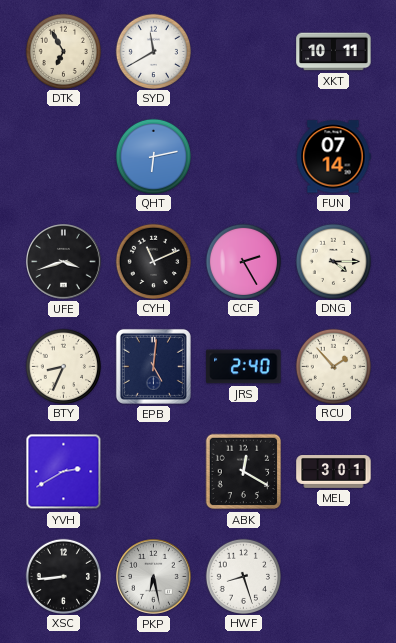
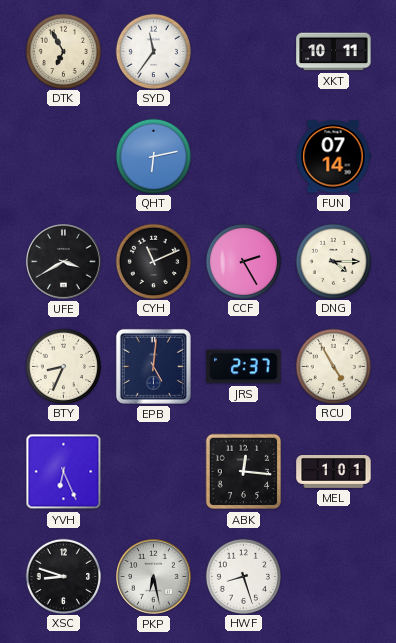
SYD: 11:40 -> 11:36 (153, 51)
UFE: 3:42 -> 3:40 (64, 262)
JRS: 2:40 -> 2:37 (244, 367)
RCU: 1:53 -> 4:55 (333, 366)
YVH: 2:40 -> 6:26 (64, 472)
ABK: 12:20 -> 12:16 (244, 472)
MEL: 3:01 -> 1:01 (334, 472)
XSC: 8:44 -> 8:48 (63, 576)
